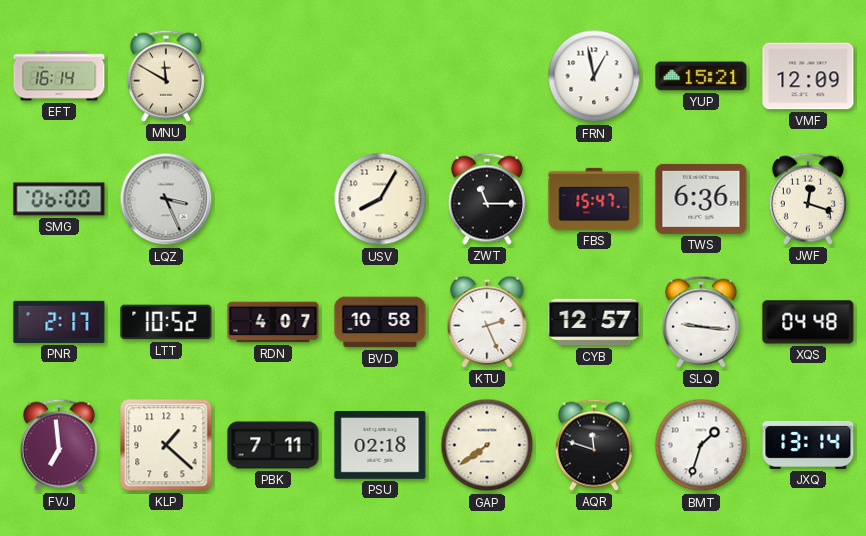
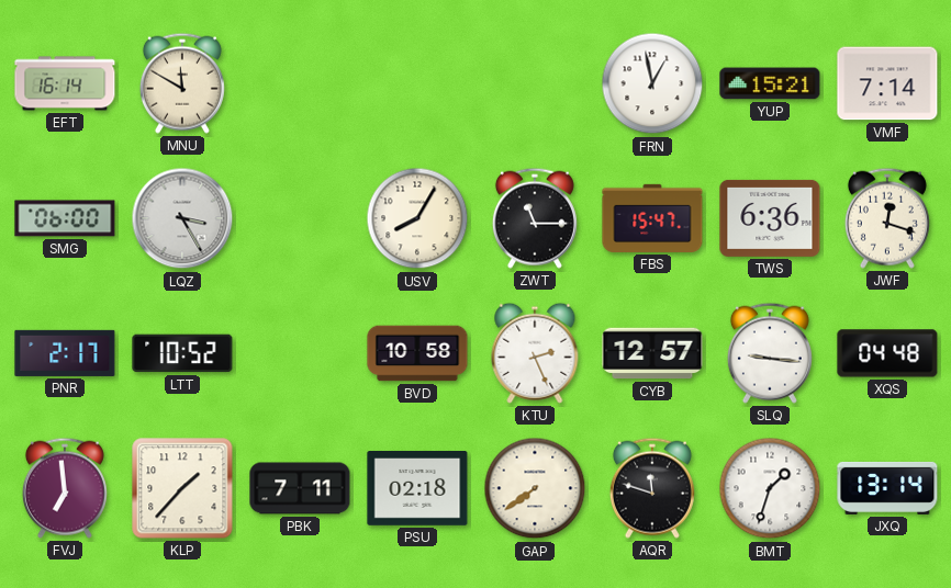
VMF: 12:09 -> 7:14 (887, 83)
LQZ: 3:26 -> 3:25 (182, 218)
RDN: 4:07 -> none (273, 322)
KLP: 1:22 -> 1:37 (182, 488)
